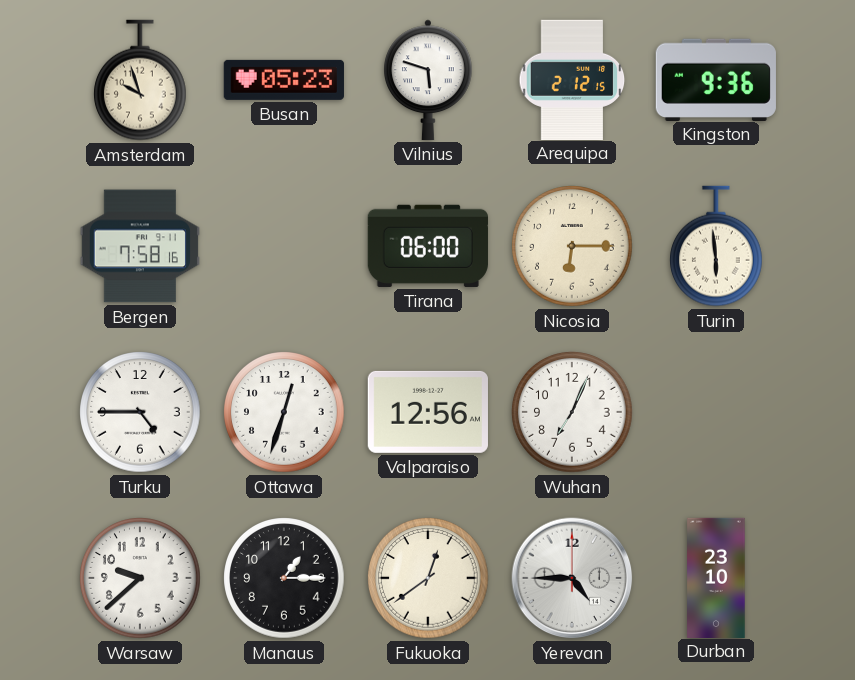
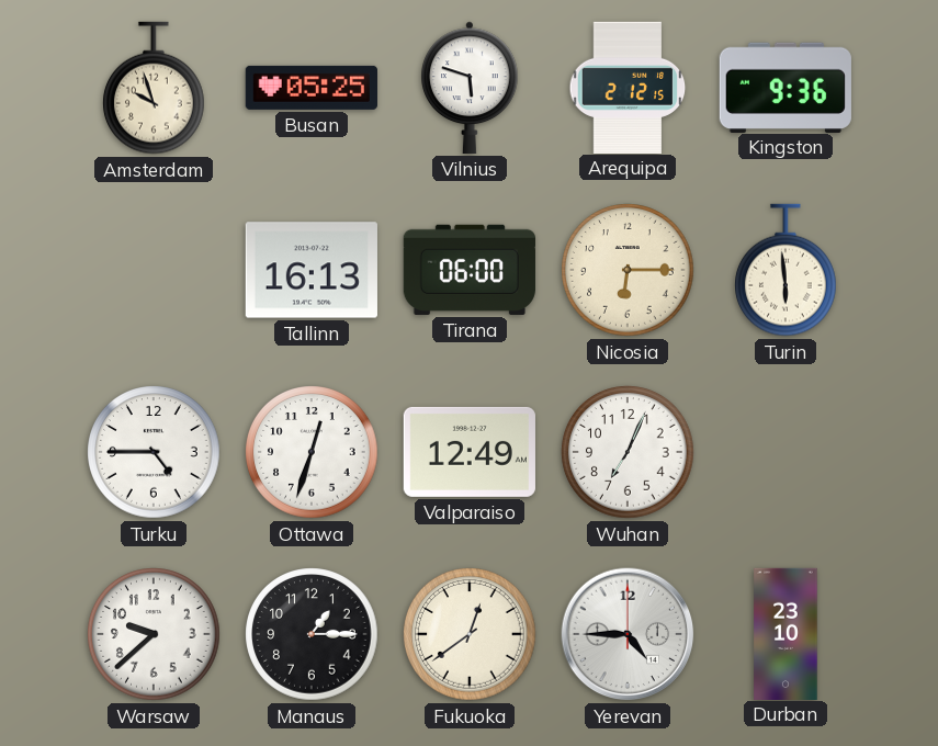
Busan: 05:23 -> 05:25 (312, 88)
Bergen: 7:58 -> none (140, 246)
Tallinn: none -> 16:13 (312, 270)
Valparaiso: 12:56 -> 12:49 (470, 452)
